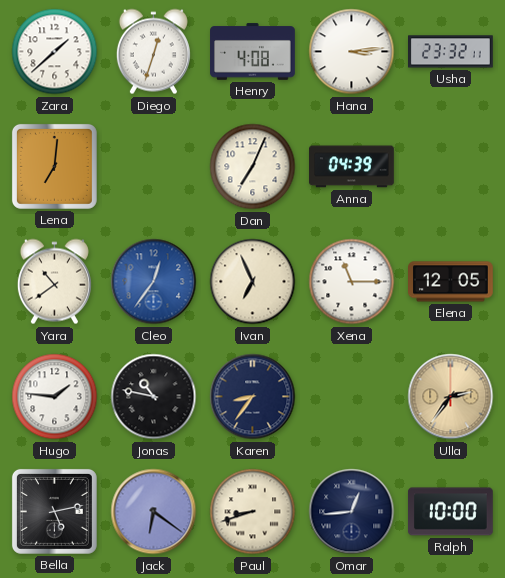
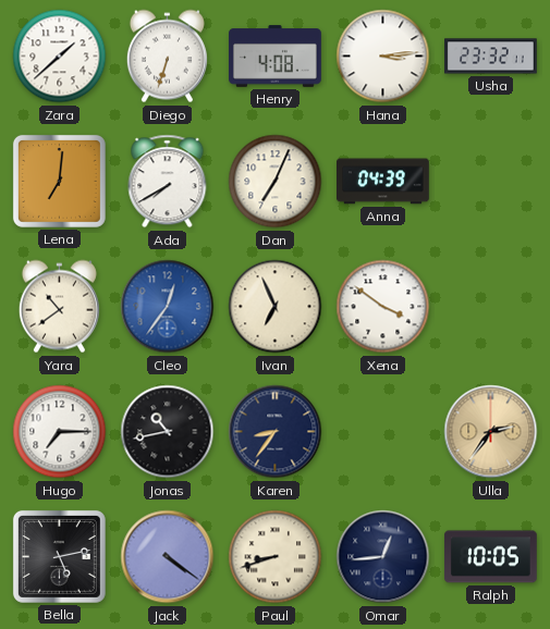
Diego: 12:33 -> 6:33 (167, 57)
Ada: none -> 7:40 (168, 182)
Xena: 11:15 -> 3:51 (383, 307)
Elena: 12:05 -> none (451, 282)
Hugo: 1:46 -> 7:15 (60, 432)
Jonas: 10:47 -> 10:43 (168, 432)
Jack: 6:21 -> 4:21 (168, 557)
Ralph: 10:00 -> 10:05 (490, 557)
